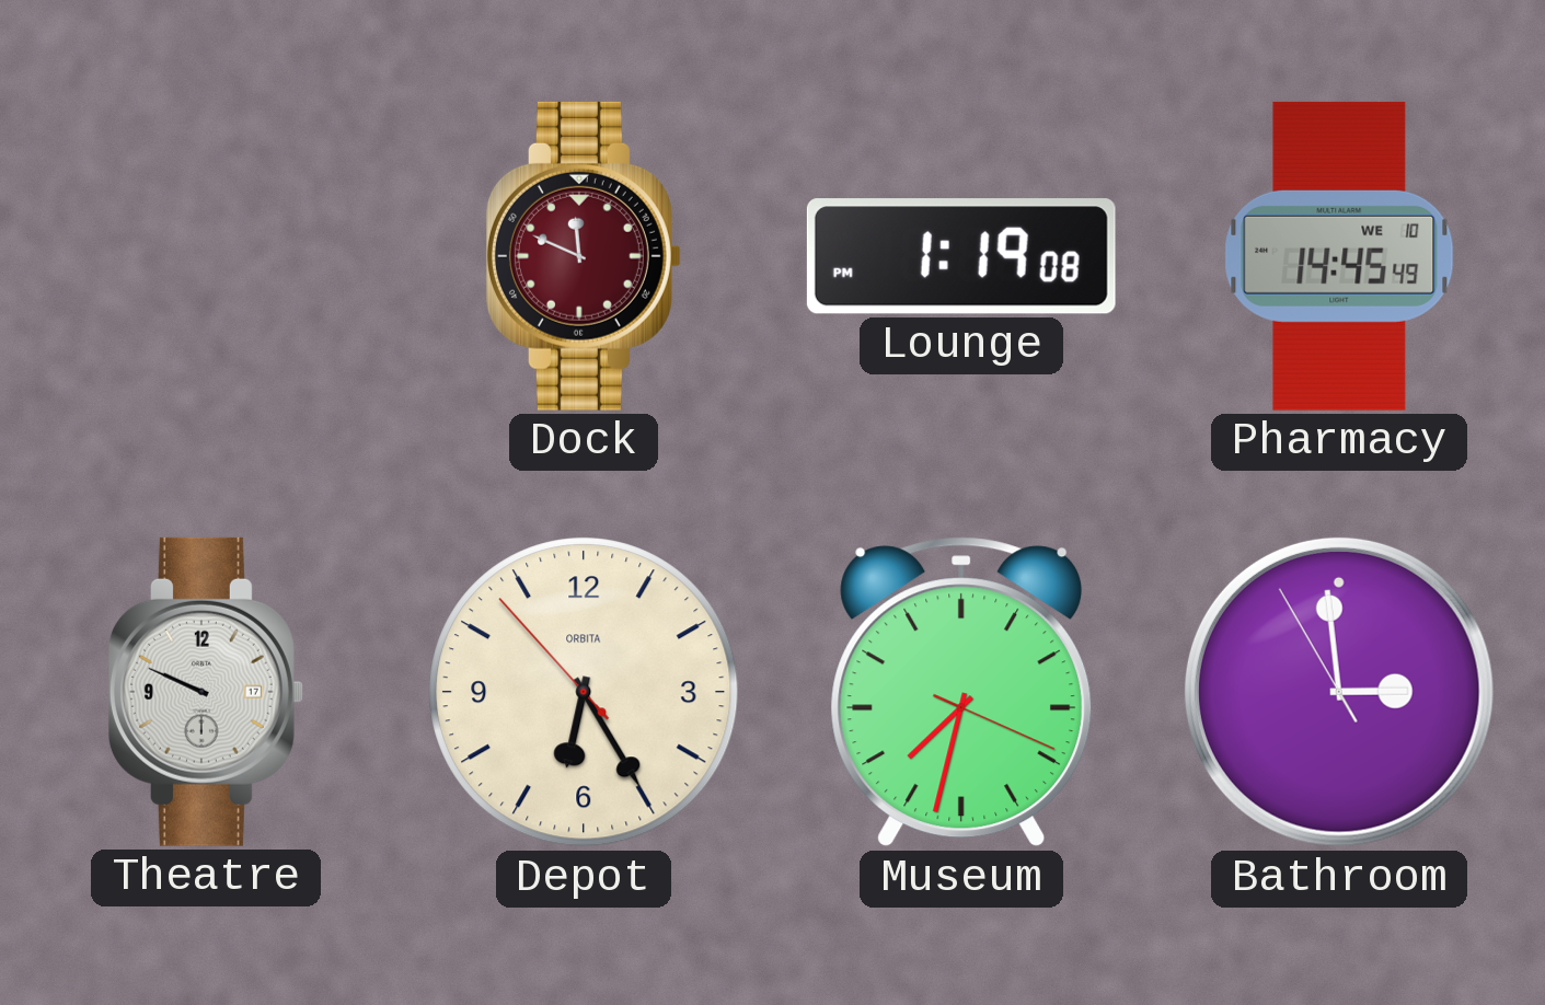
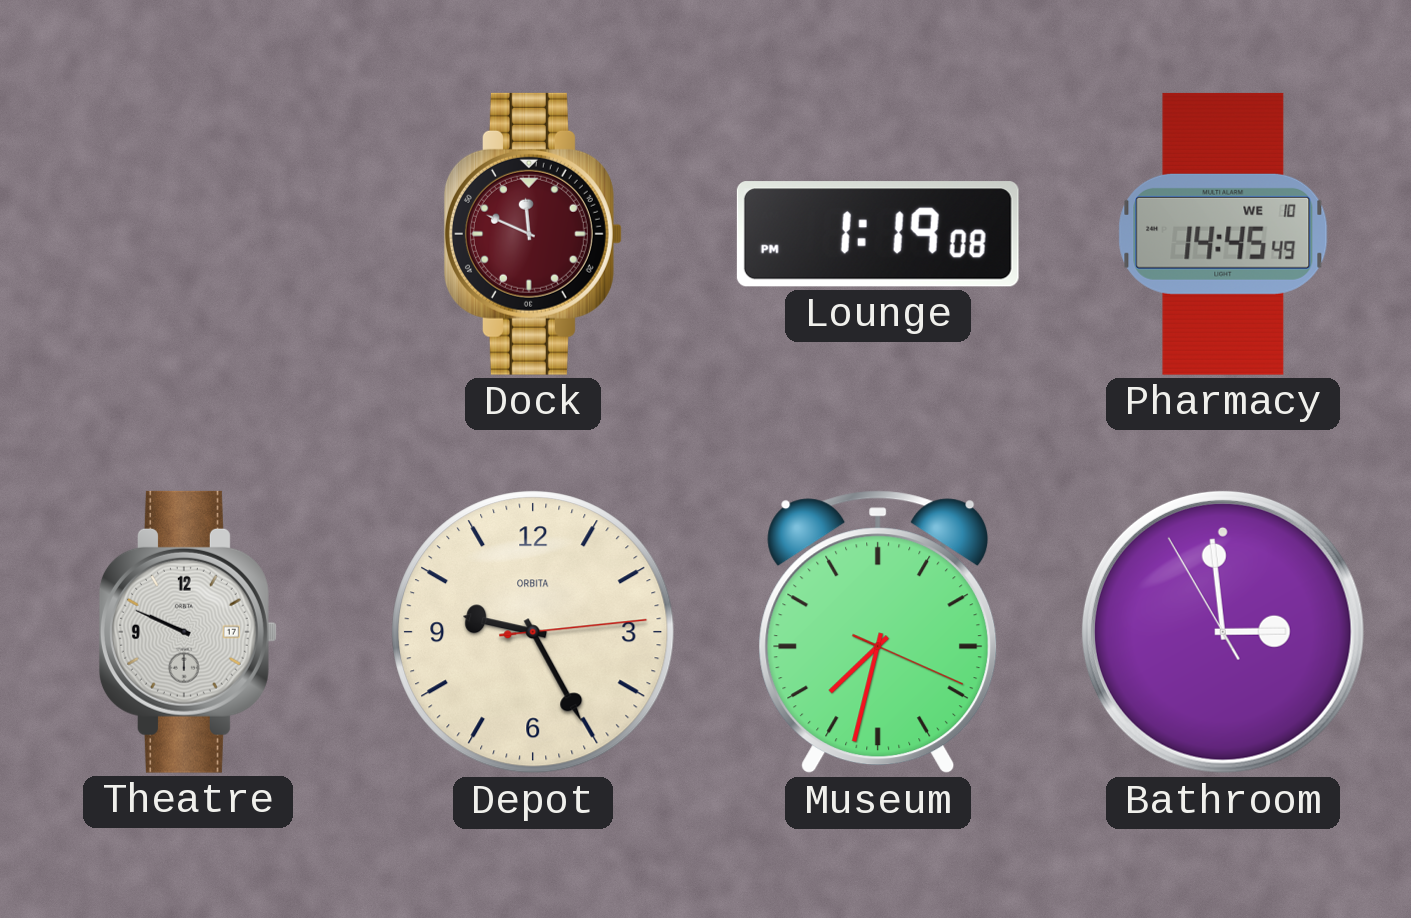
Depot: 6:24 -> 9:25 (533, 632)
